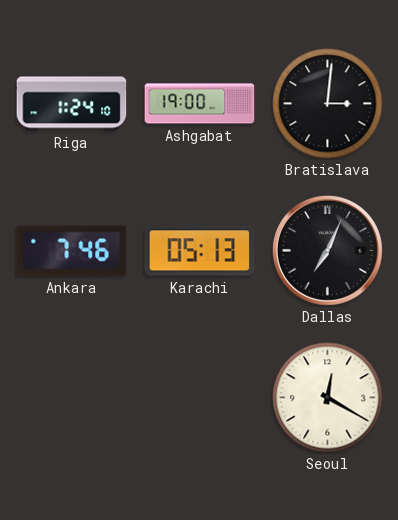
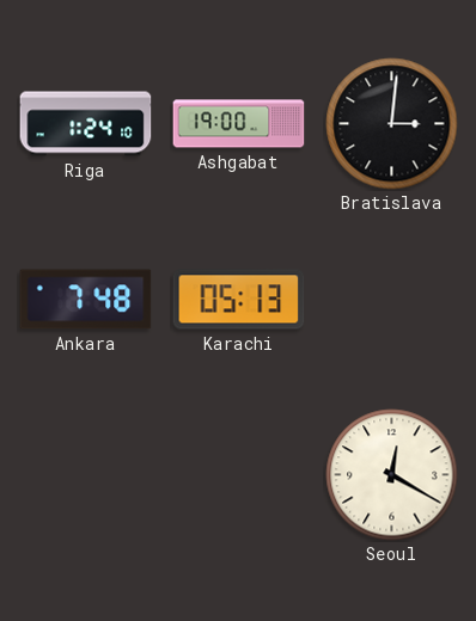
Ankara: 7:46 -> 7:48 (86, 300)
Dallas: 7:04 -> none (327, 250)
